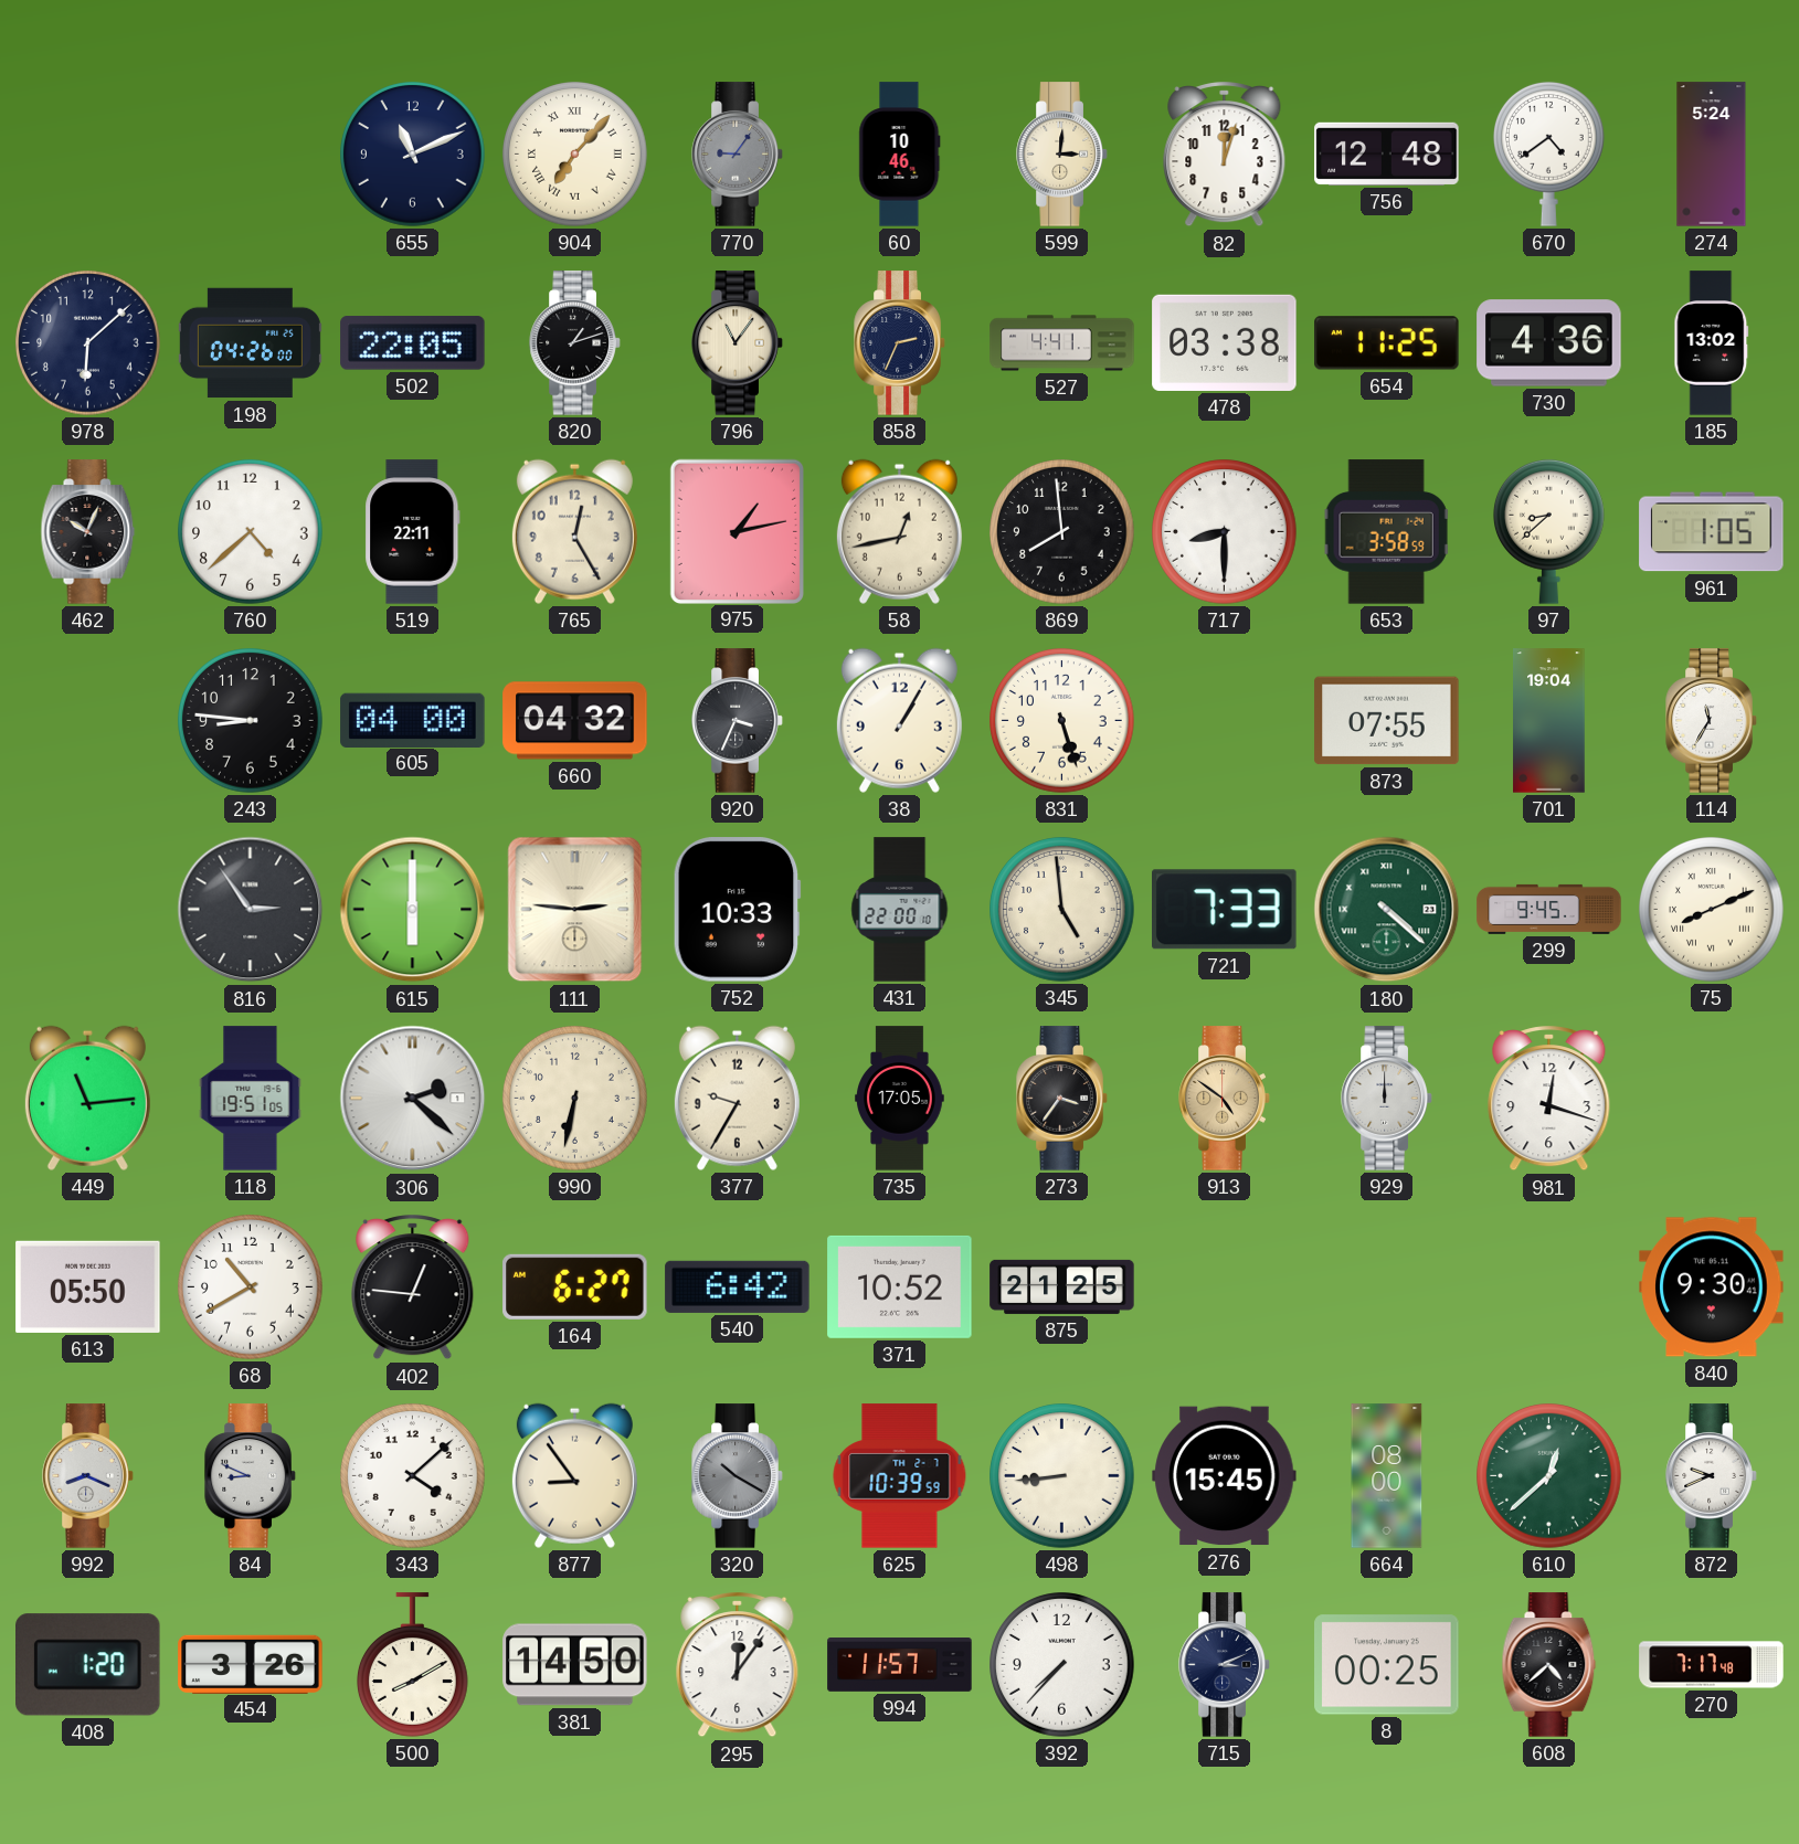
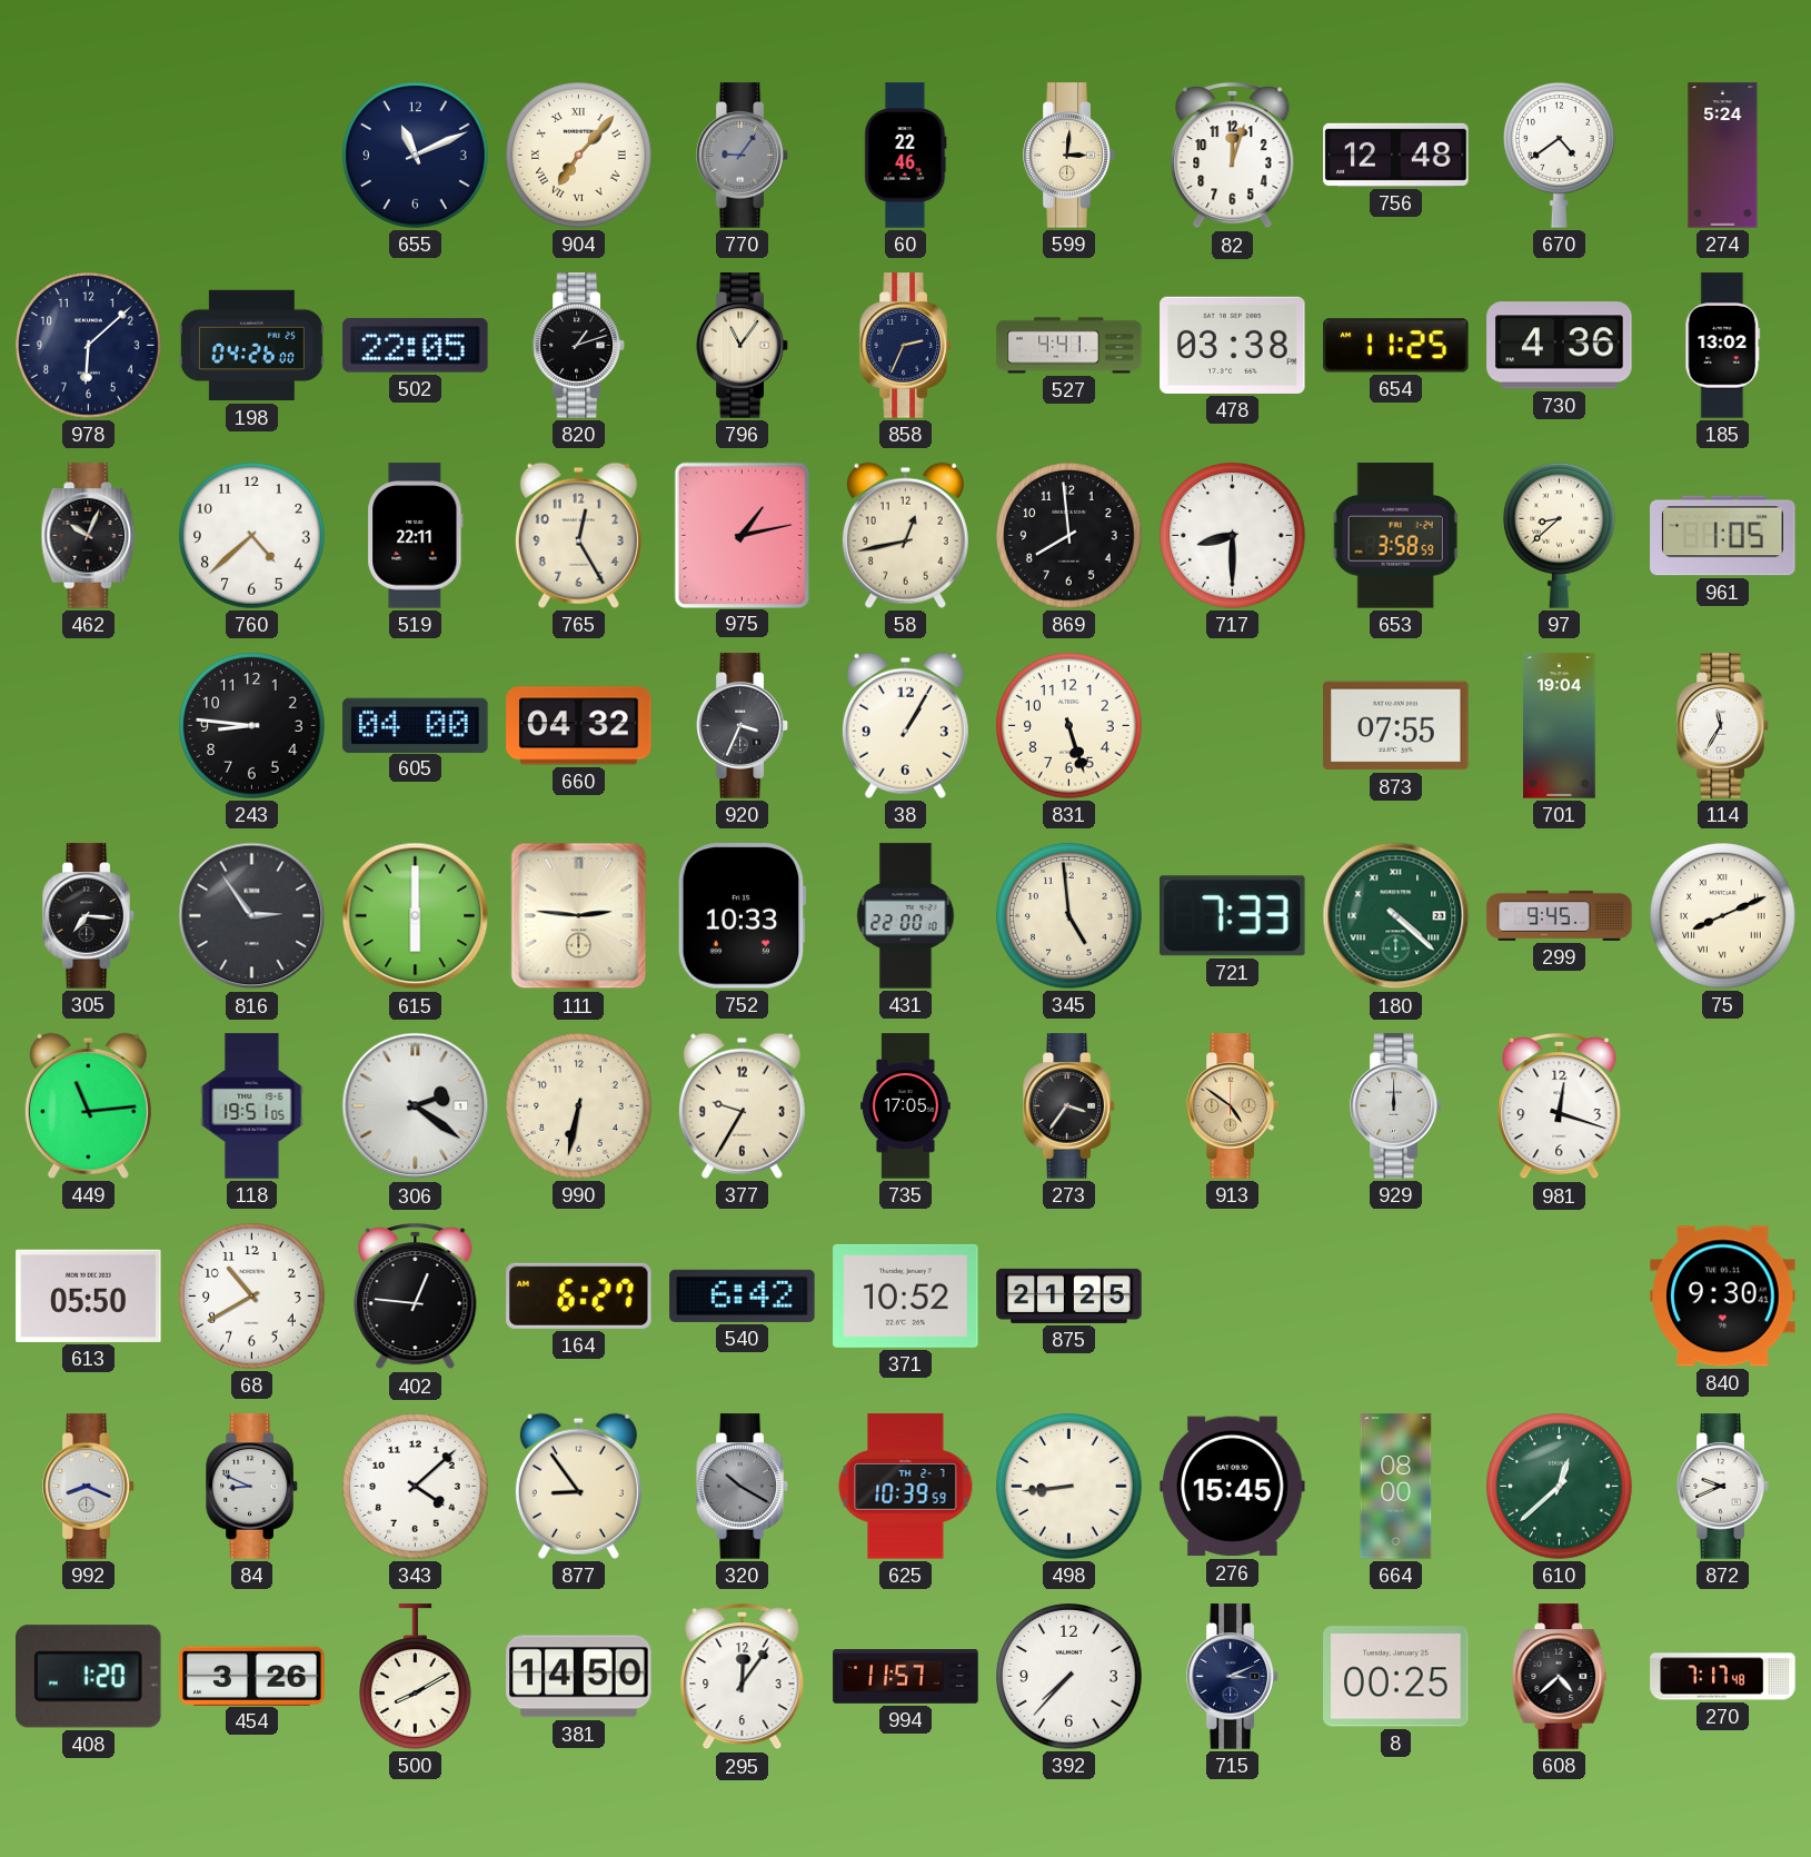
60: 10:46 -> 22:46 (906, 156)
305: none -> 7:16 (89, 916)
306: 2:22 -> 2:21 (416, 1106)
